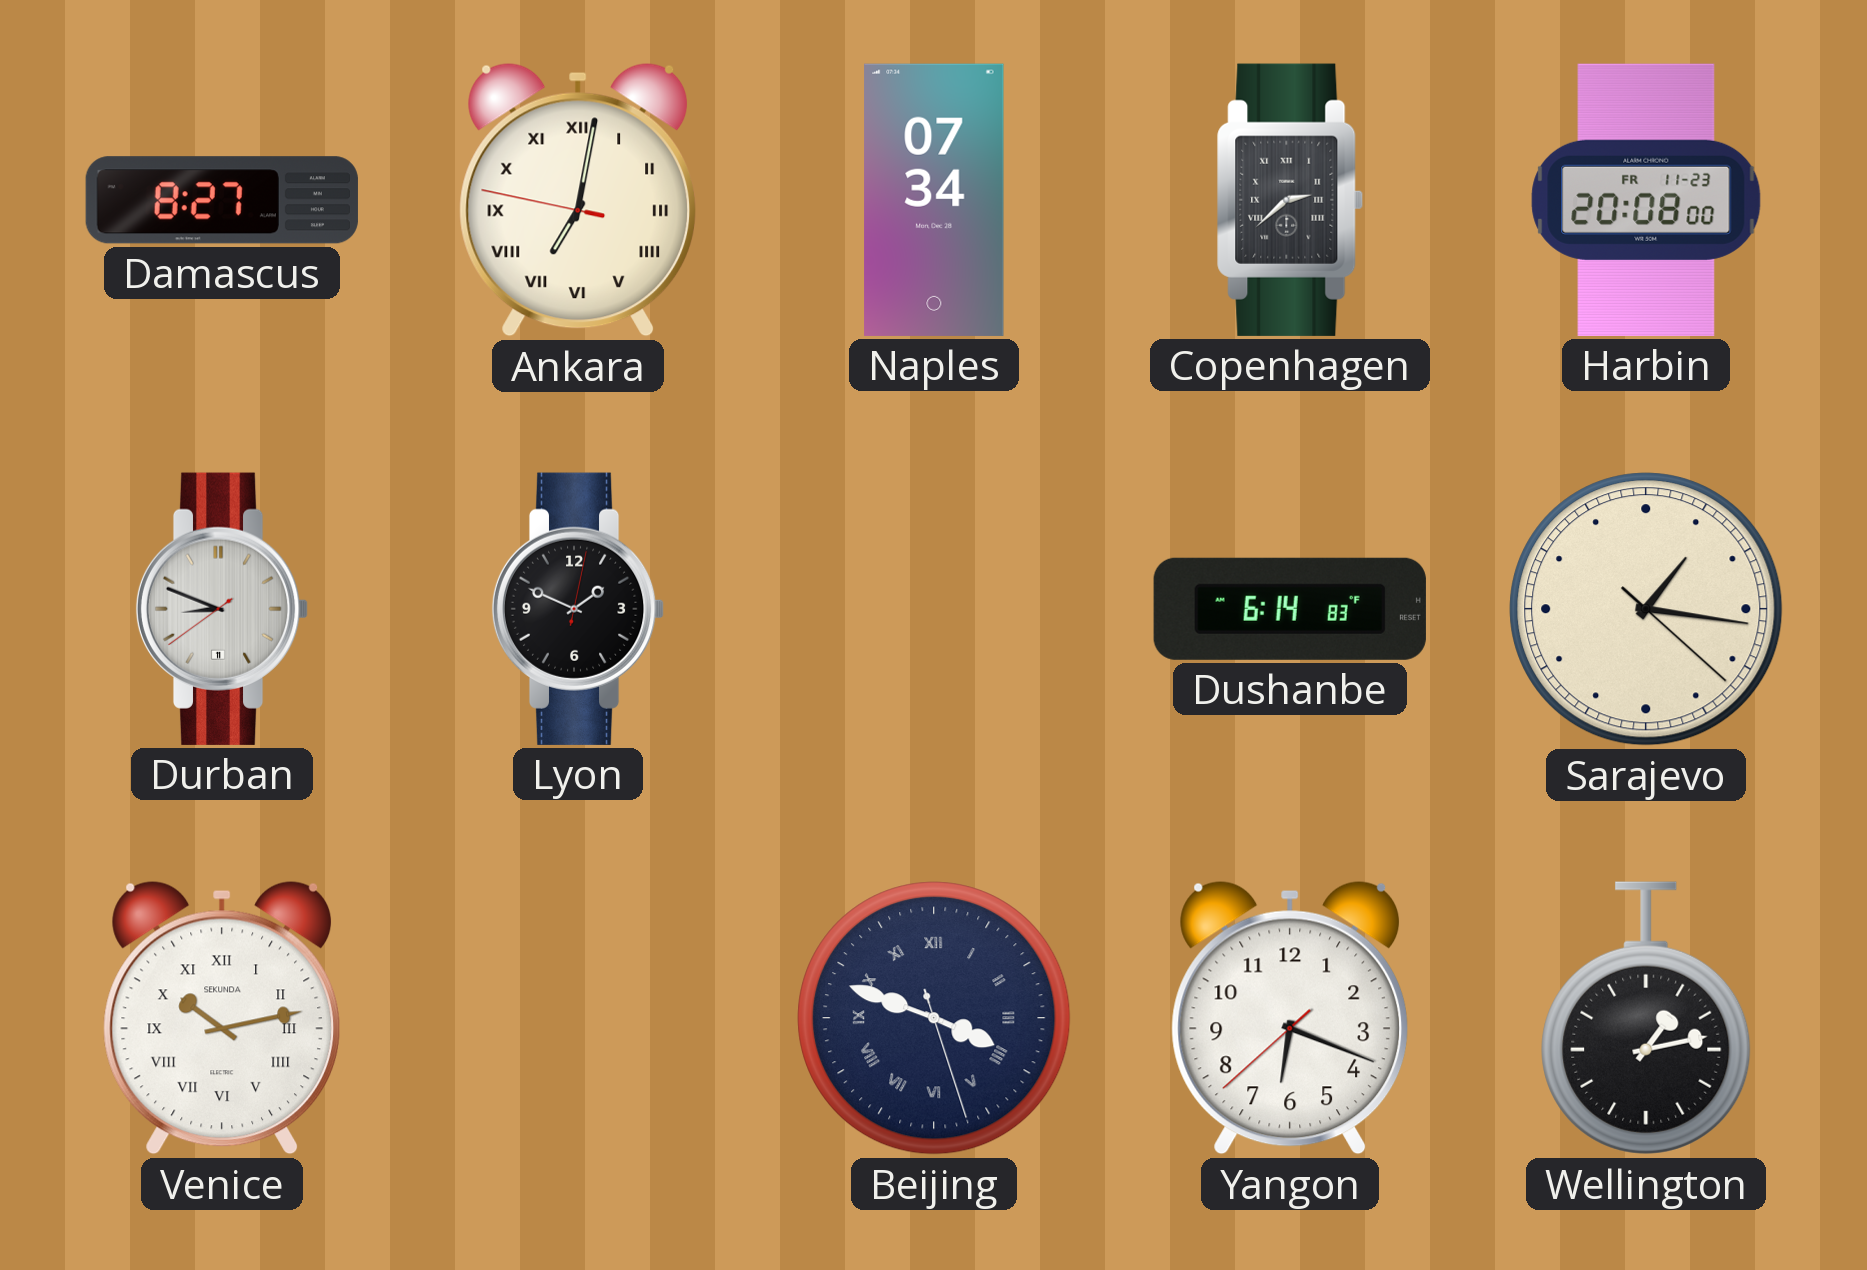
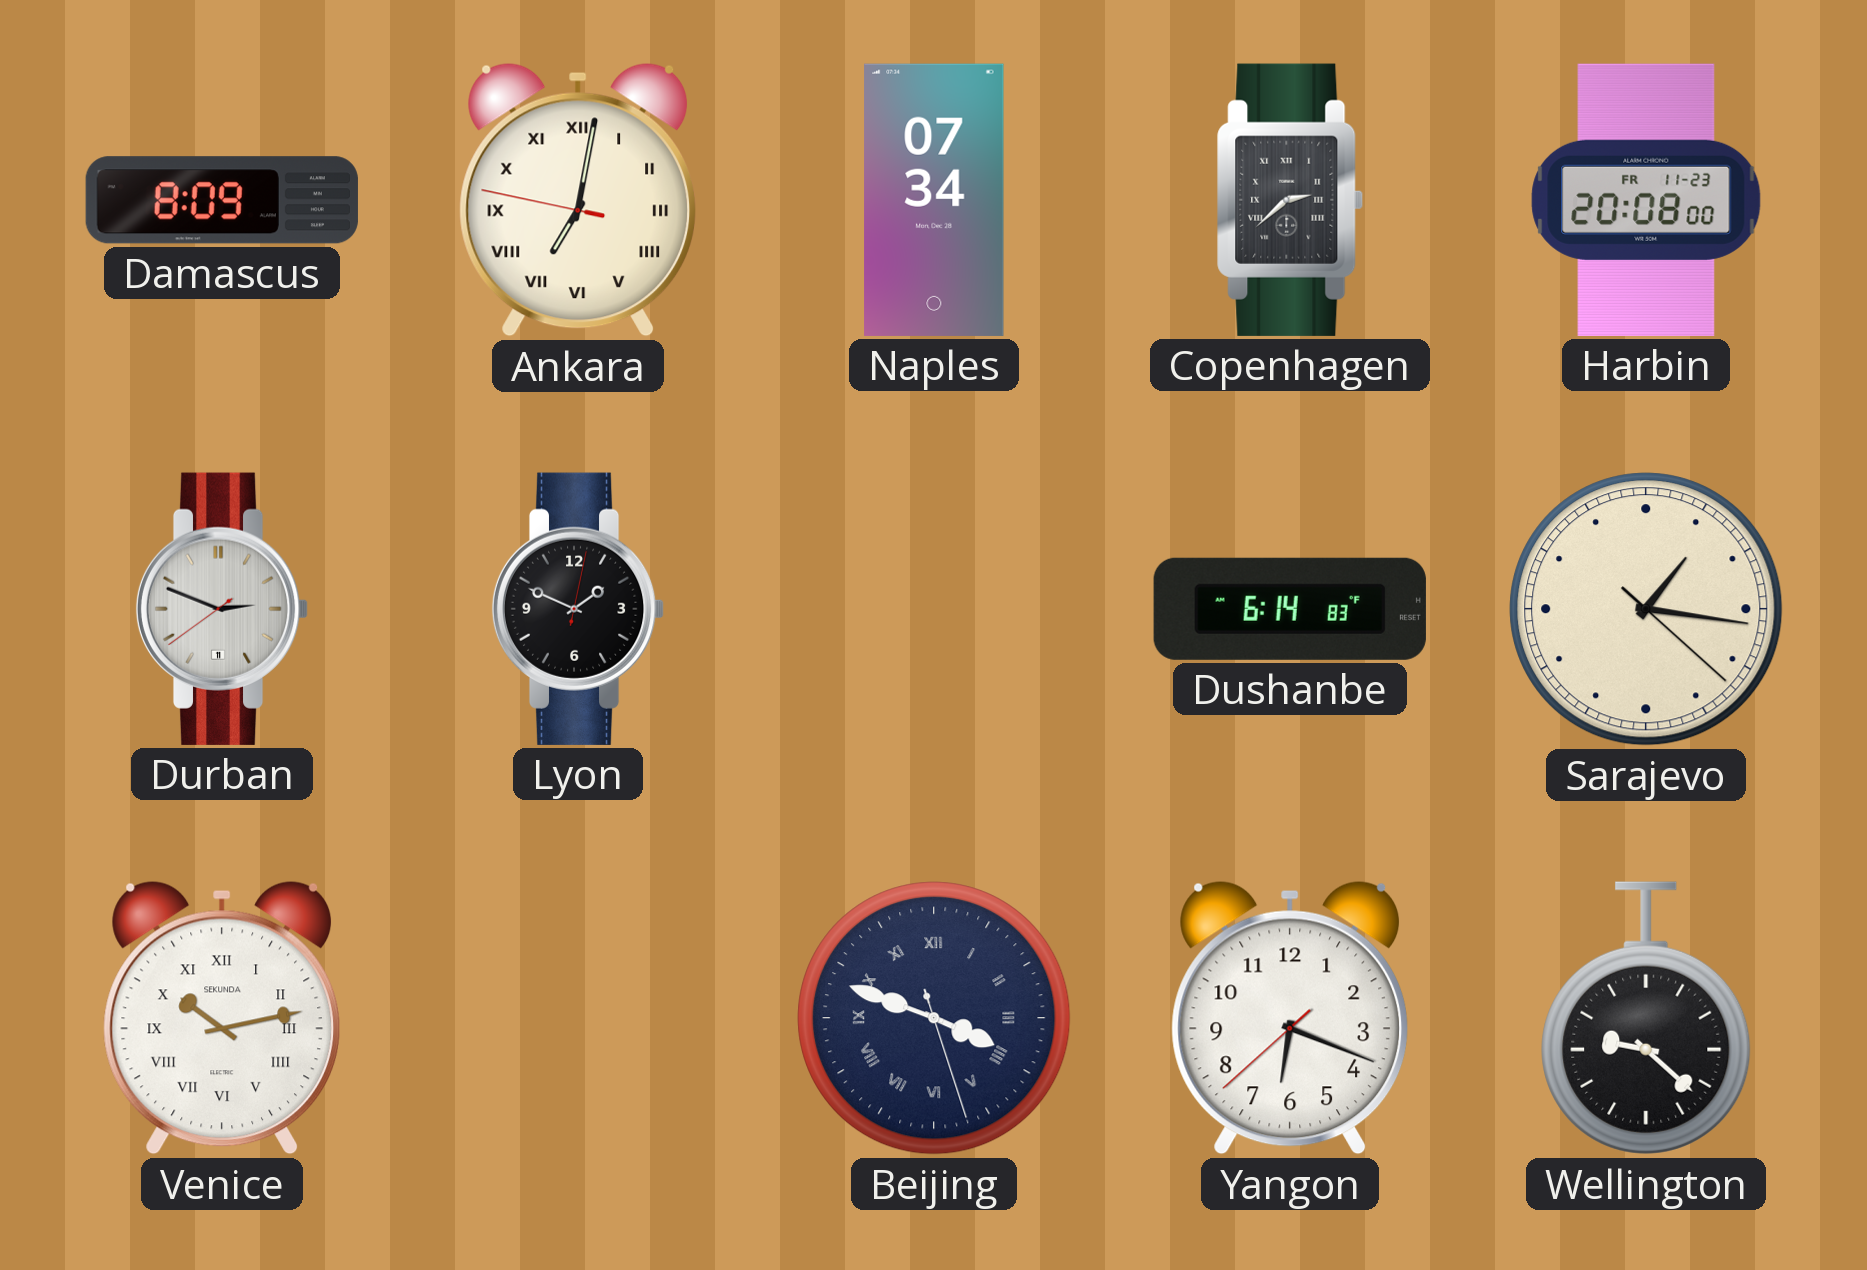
Damascus: 8:27 -> 8:09 (222, 200)
Durban: 8:48 -> 2:48 (222, 609)
Wellington: 1:13 -> 9:22 (1646, 1018)
